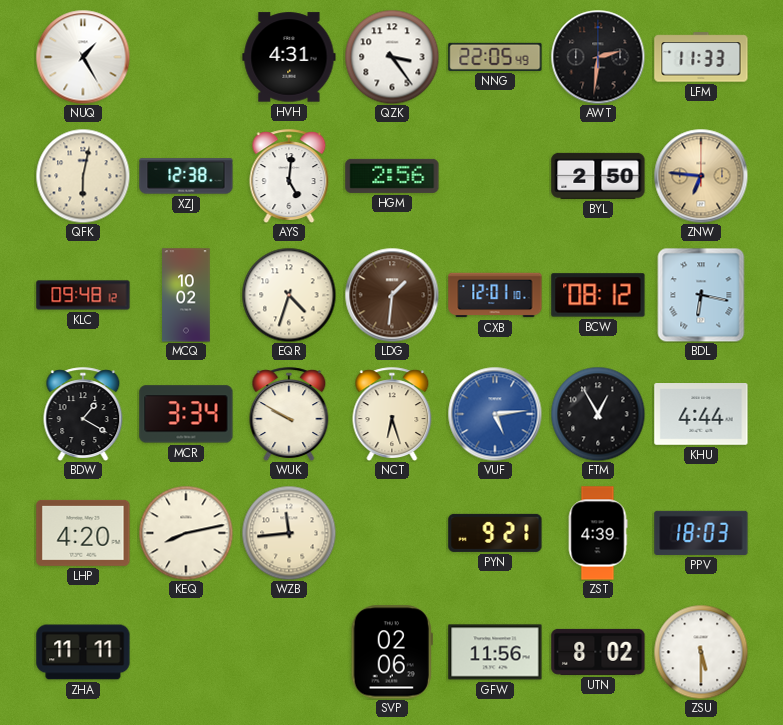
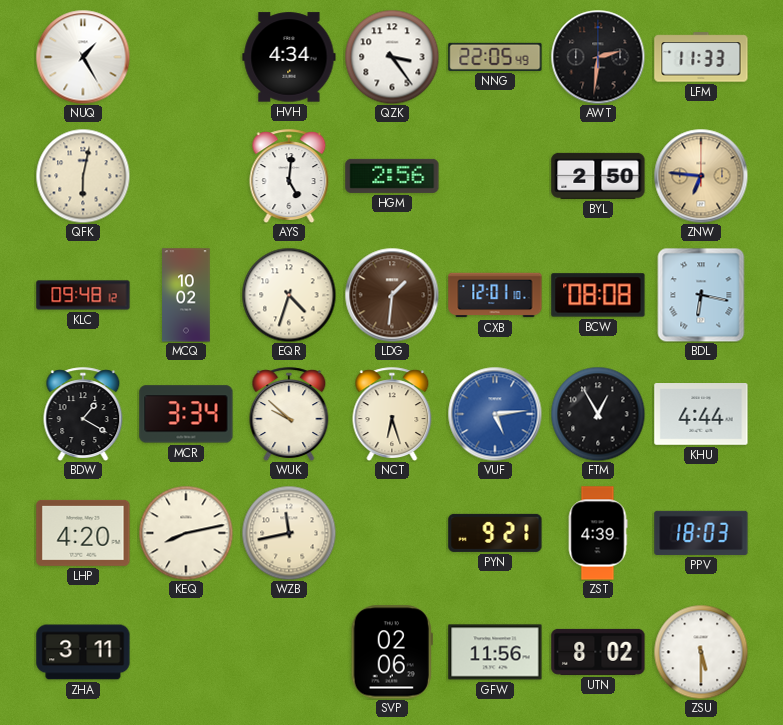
HVH: 4:31 -> 4:34 (289, 57)
XZJ: 12:38 -> none (186, 176)
BCW: 08:12 -> 08:08 (598, 295)
WUK: 9:50 -> 9:52 (289, 414)
WZB: 11:44 -> 11:43 (289, 533)
ZHA: 11:11 -> 3:11 (83, 652)
